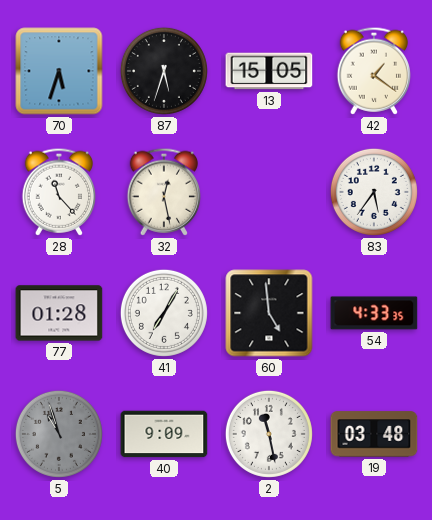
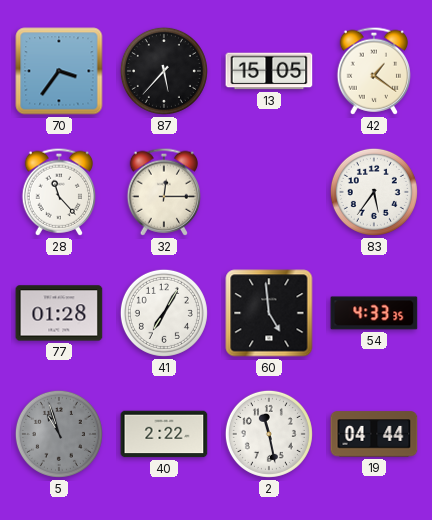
70: 5:33 -> 3:36 (59, 71)
87: 5:33 -> 5:37 (164, 71)
32: 12:28 -> 12:15 (164, 192)
40: 9:09 -> 2:22 (164, 434)
19: 03:48 -> 04:44 (374, 434)
